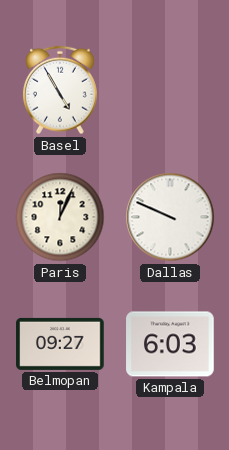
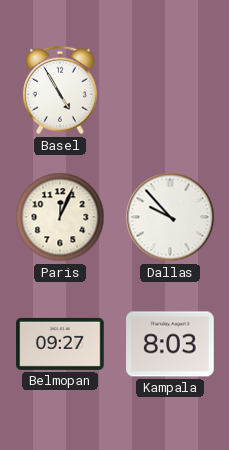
Dallas: 9:49 -> 9:53 (170, 217)
Kampala: 6:03 -> 8:03 (170, 344)
